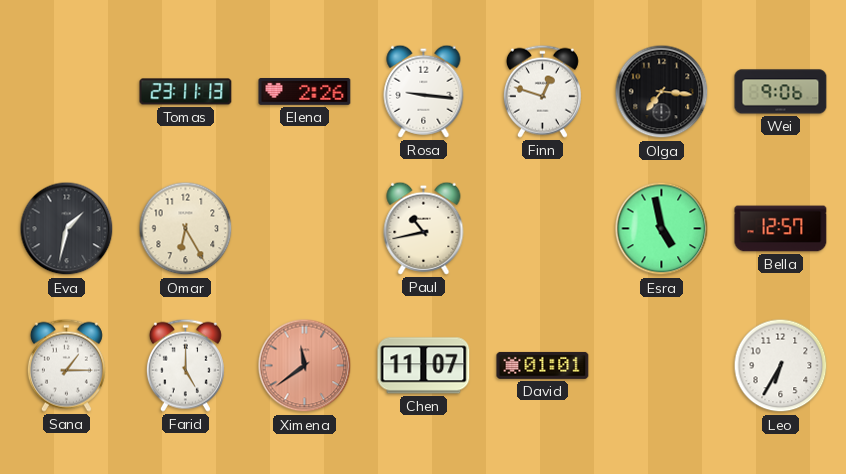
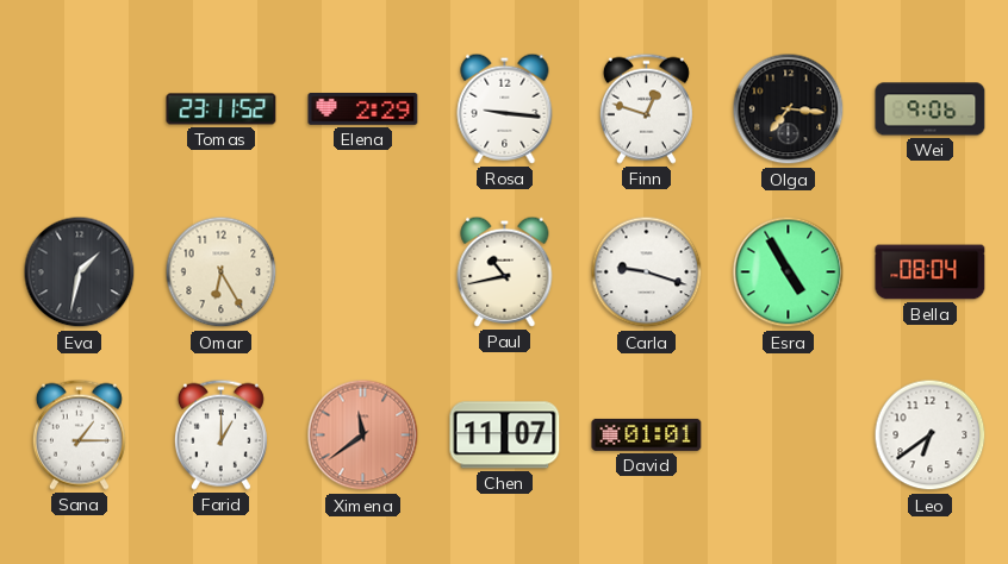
Tomas: 23:11:13 -> 23:11:52 (222, 109)
Elena: 2:26 -> 2:29 (363, 109)
Carla: none -> 9:18 (647, 272)
Esra: 4:58 -> 4:55 (789, 272)
Bella: 12:57 -> 08:04 (931, 272)
Farid: 5:00 -> 1:00 (220, 434)
Leo: 6:35 -> 6:39 (931, 435)
